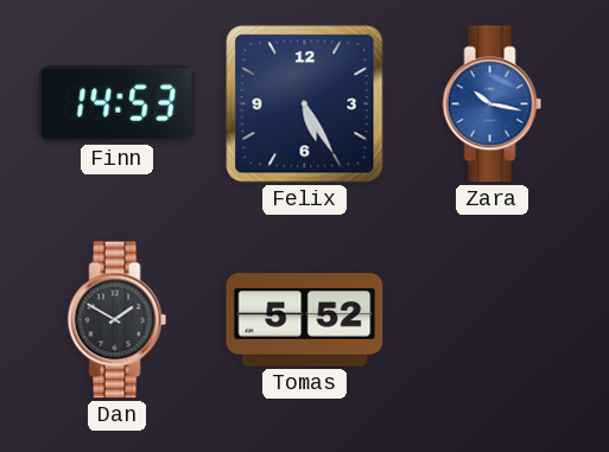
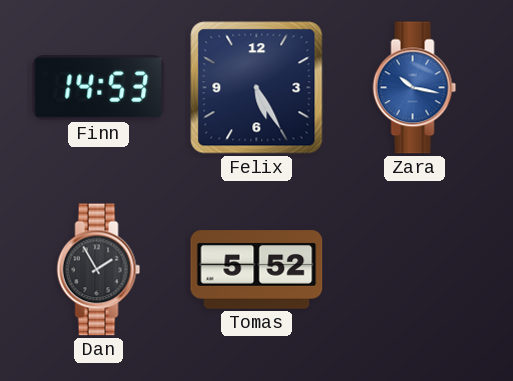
Dan: 1:50 -> 1:55 (99, 270)
